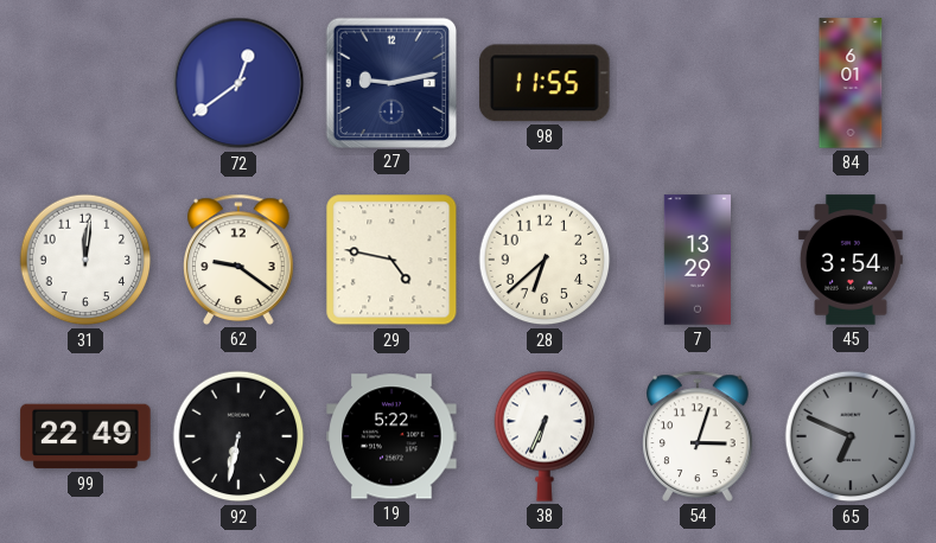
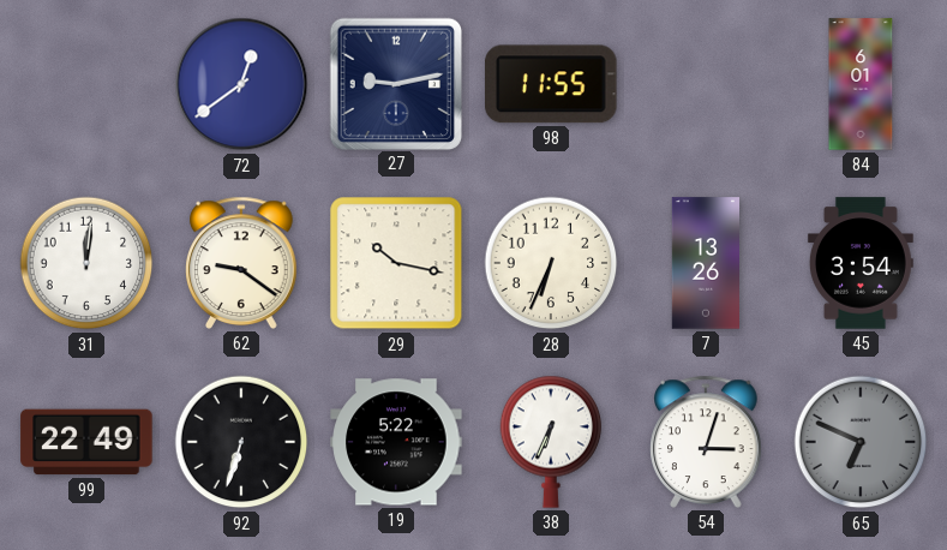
29: 4:47 -> 10:17 (396, 263)
28: 6:38 -> 6:34 (551, 263)
7: 13:29 -> 13:26 (705, 263)
92: 6:32 -> 6:33 (241, 442)
